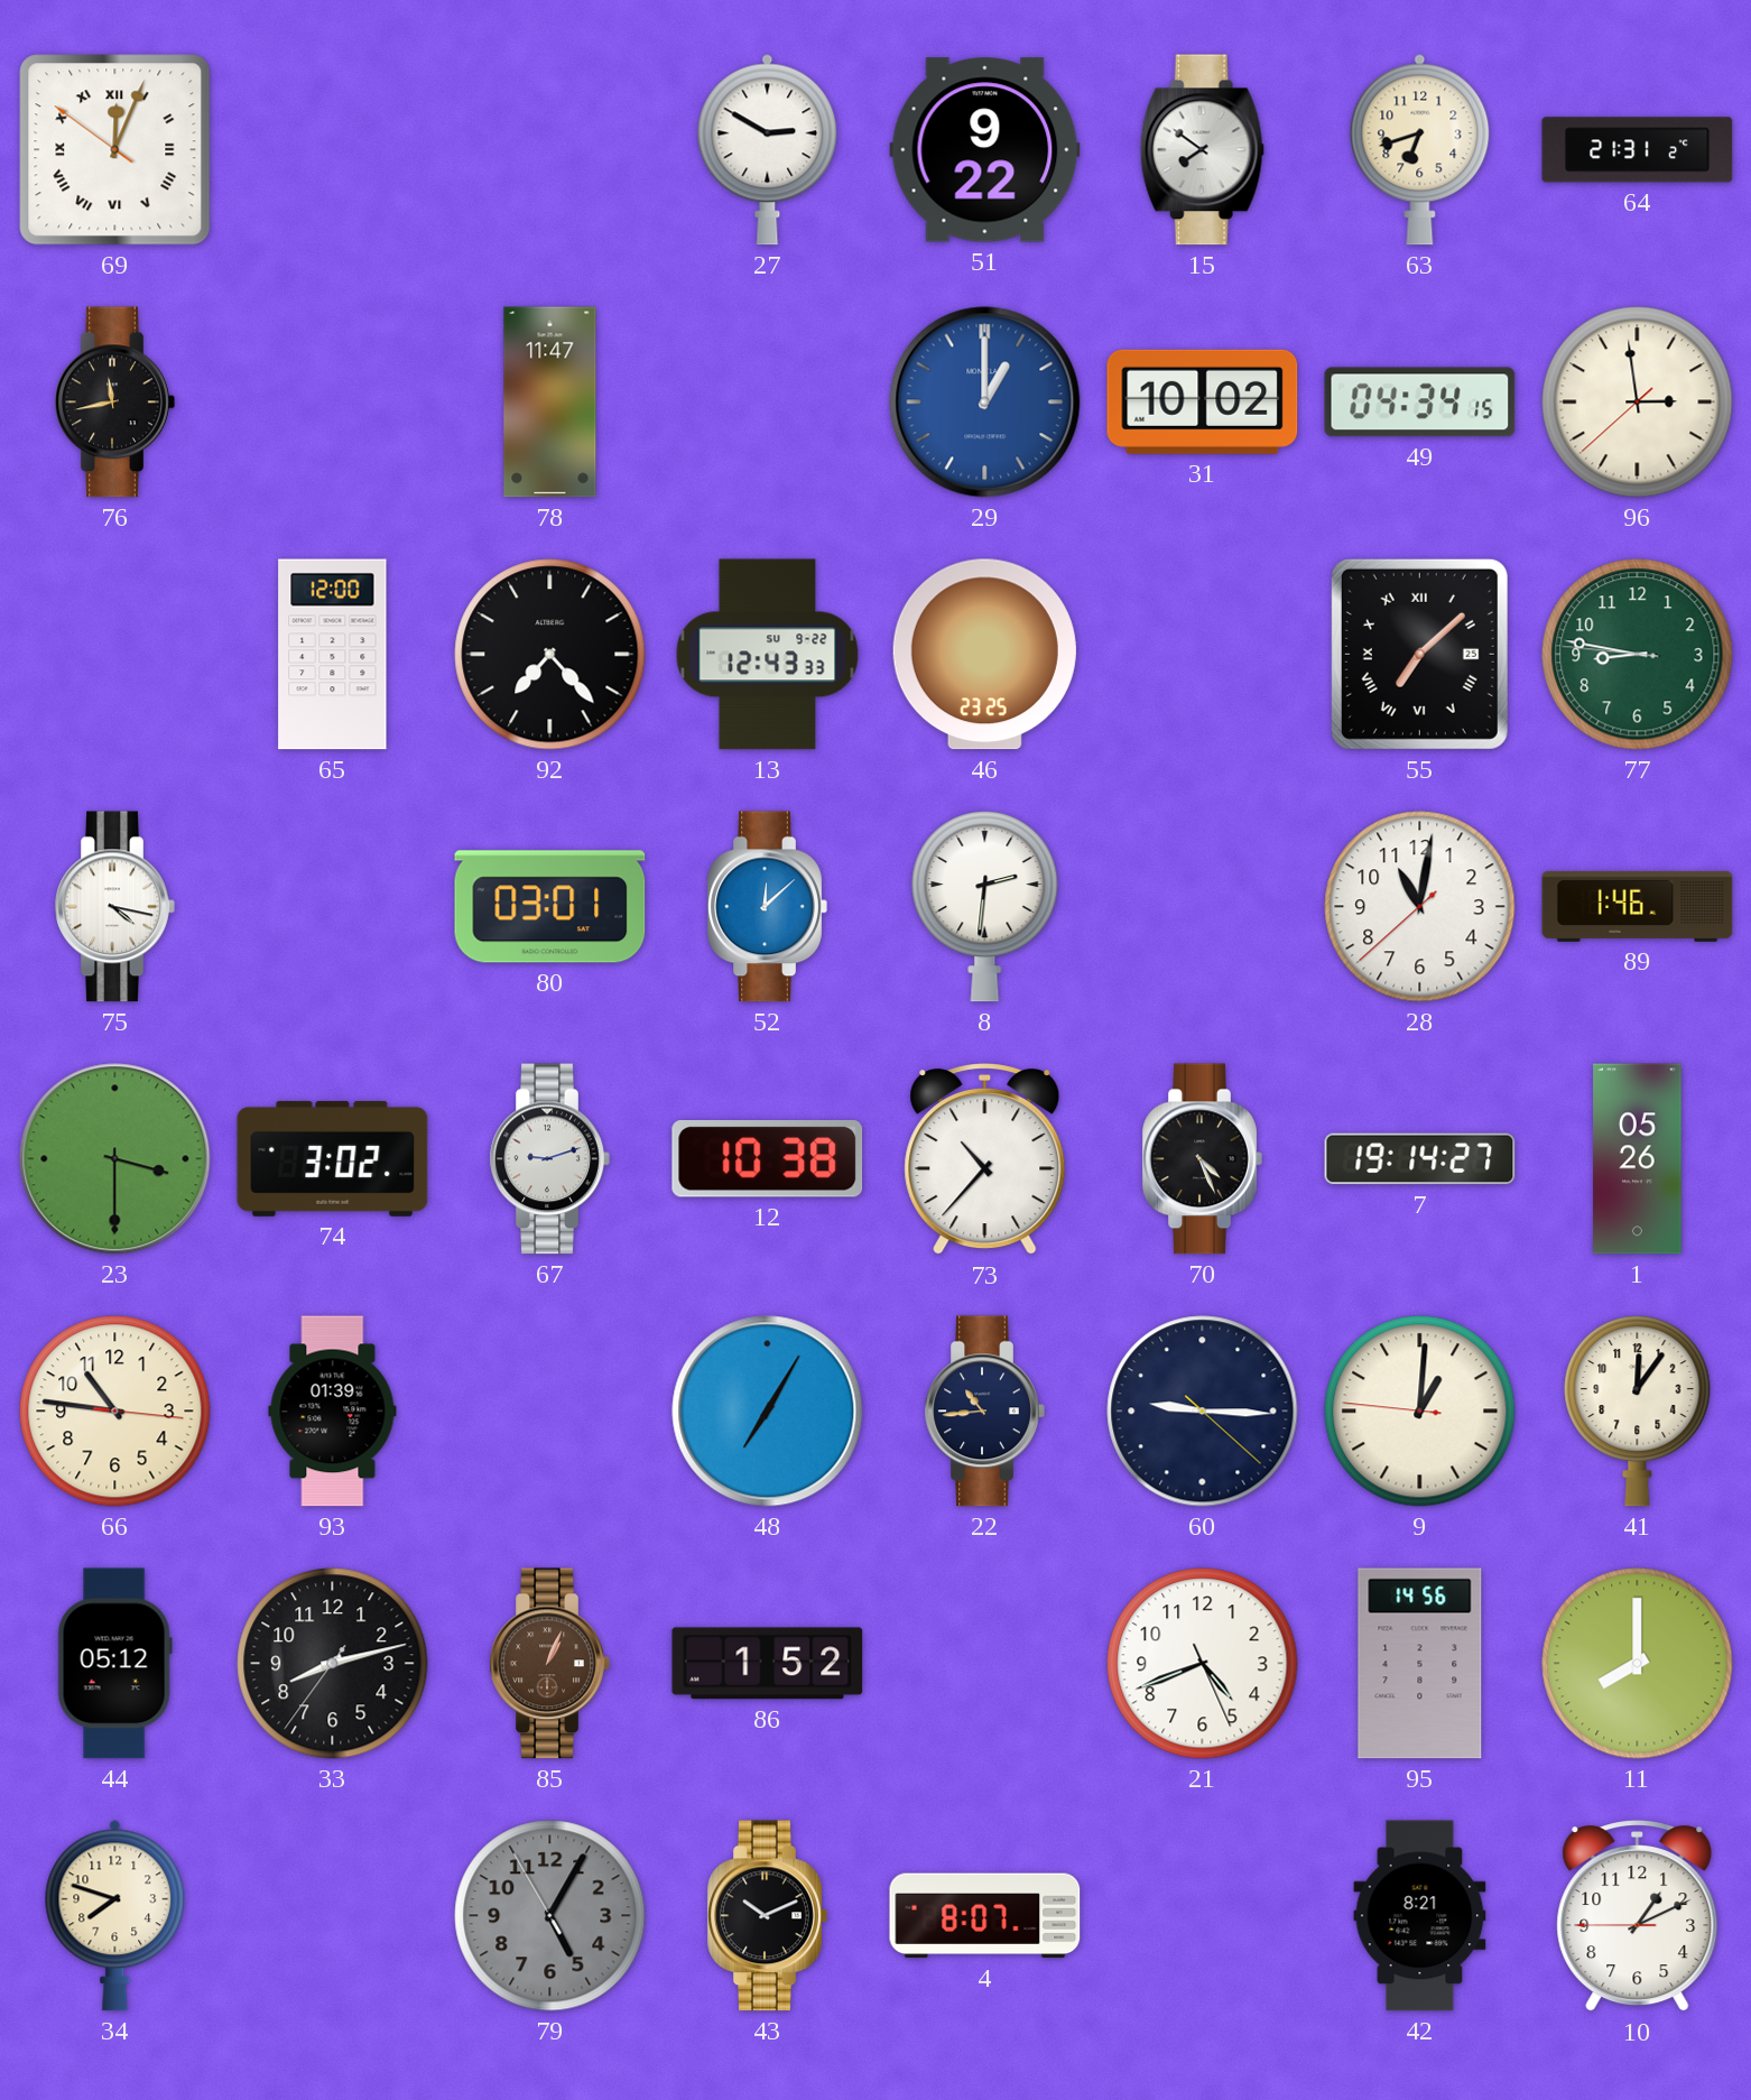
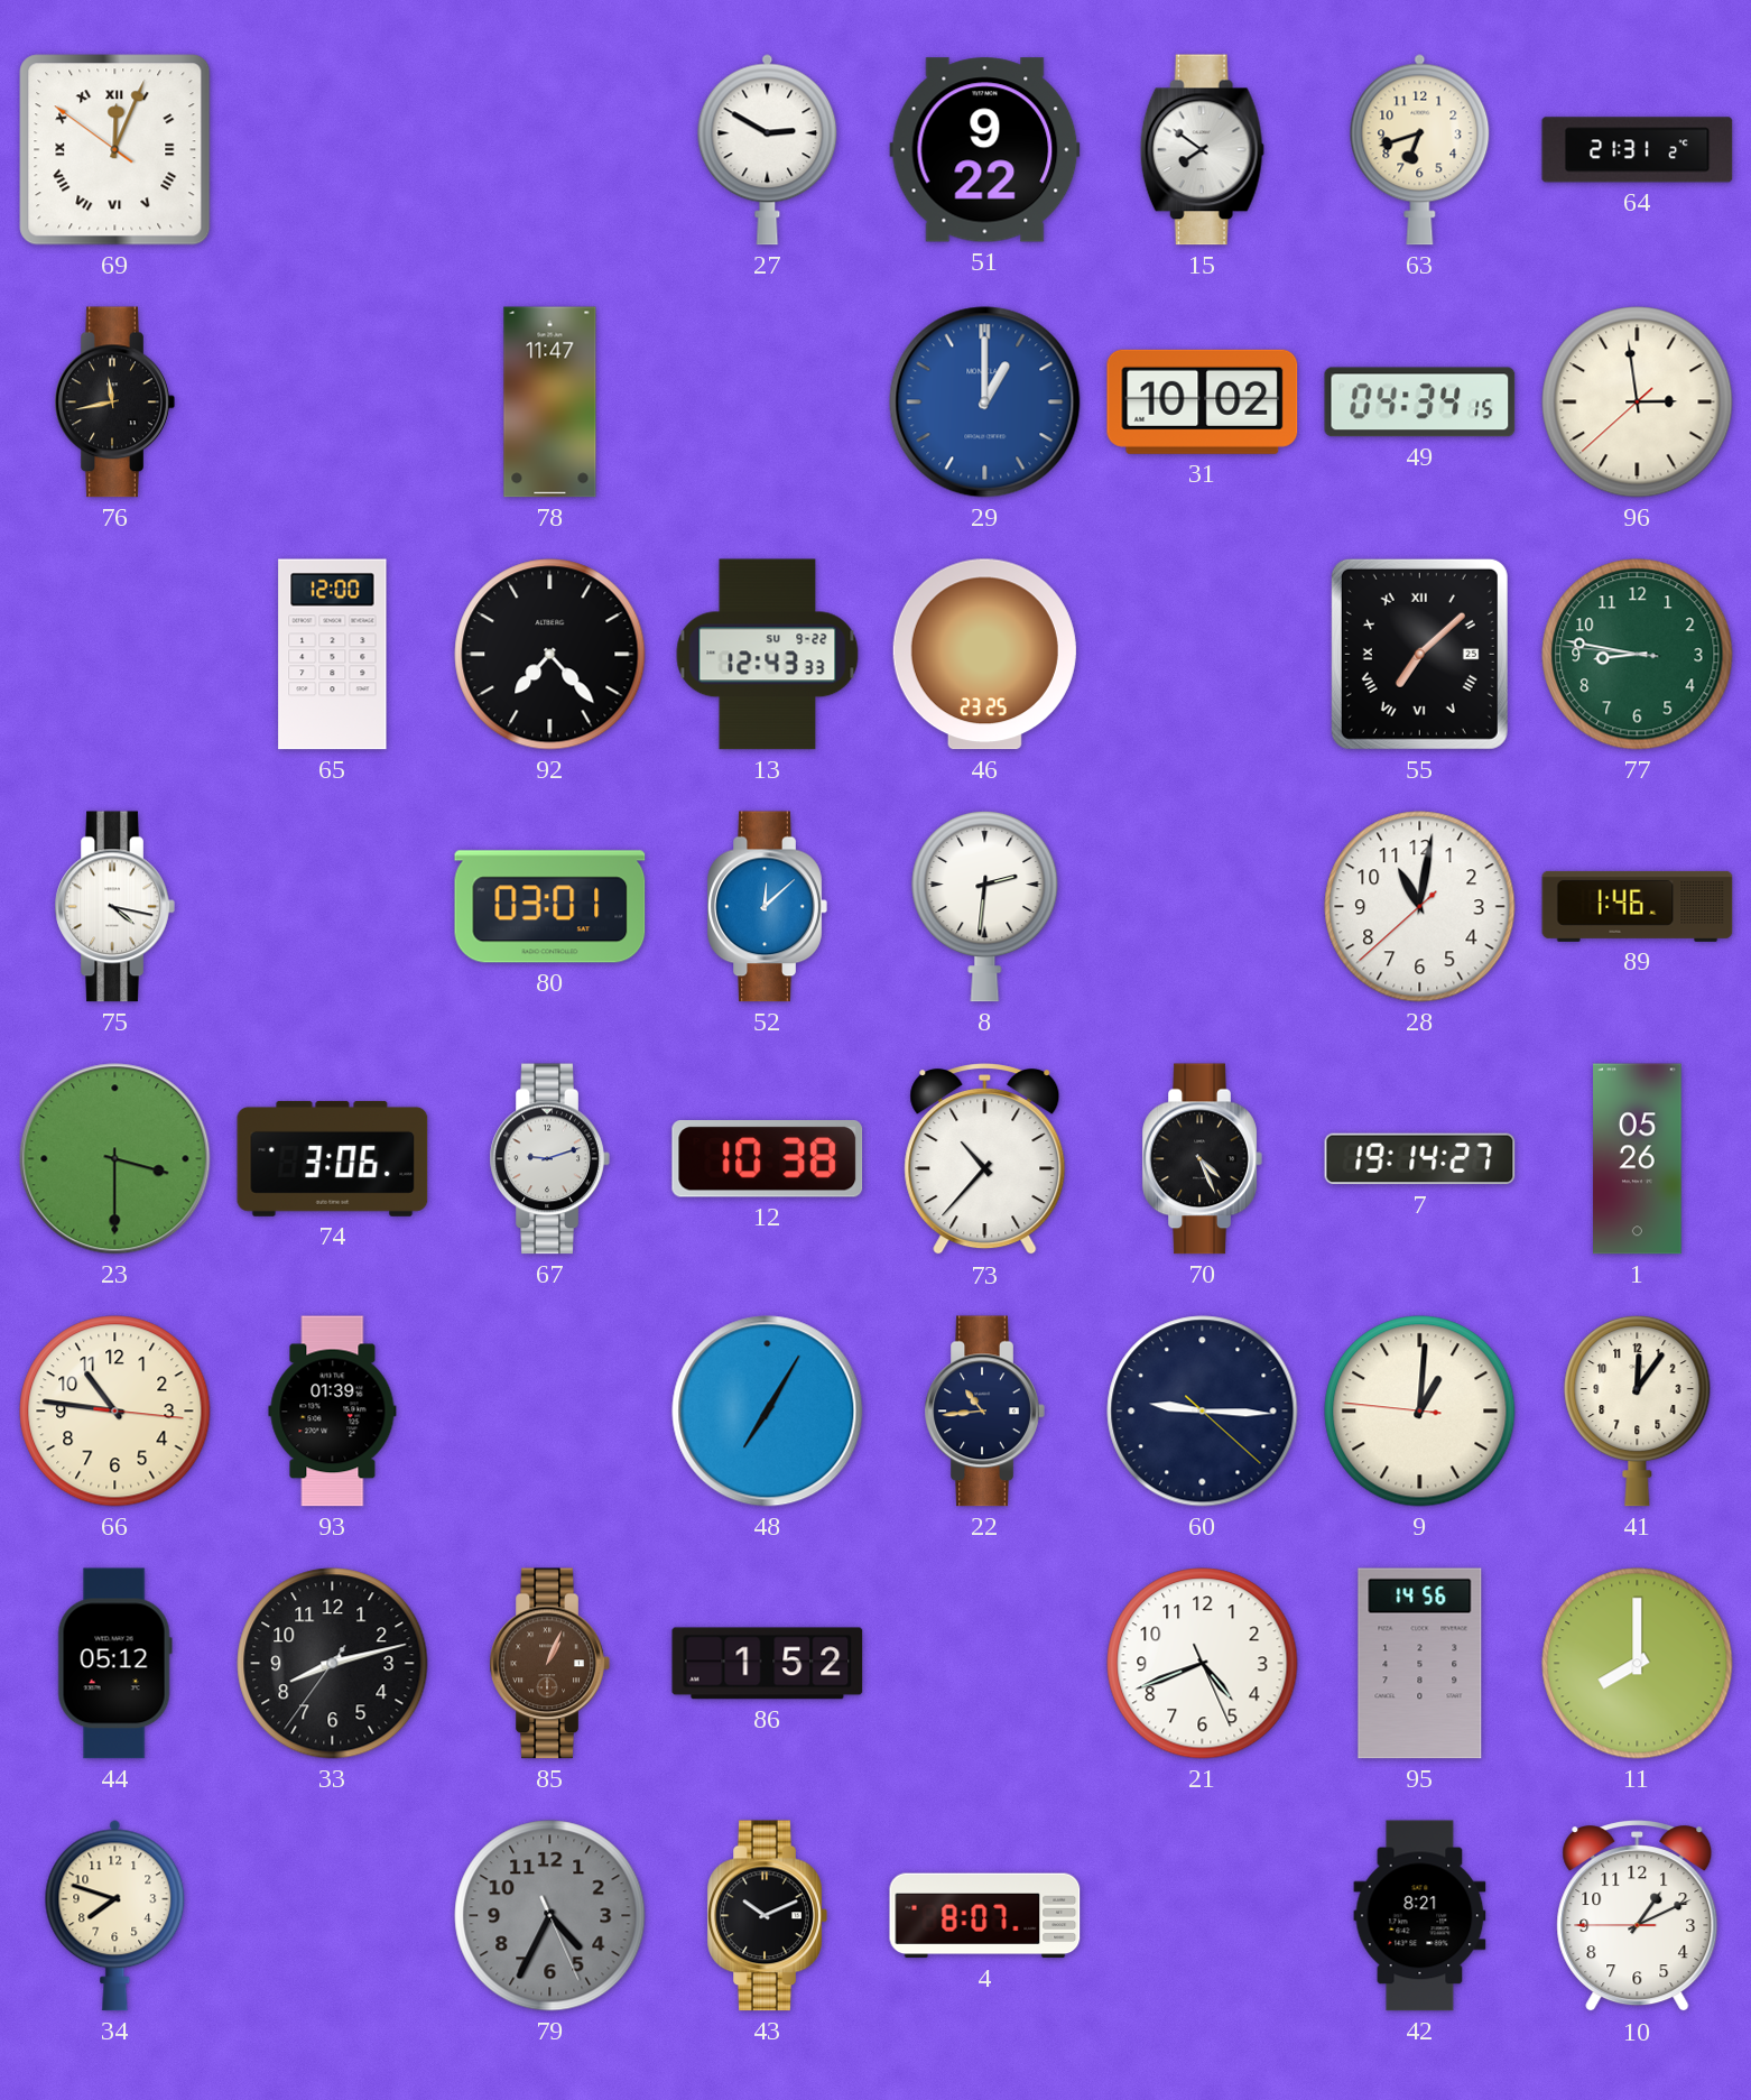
74: 3:02 -> 3:06 (333, 1158)
79: 5:04 -> 4:34 (550, 1916)
